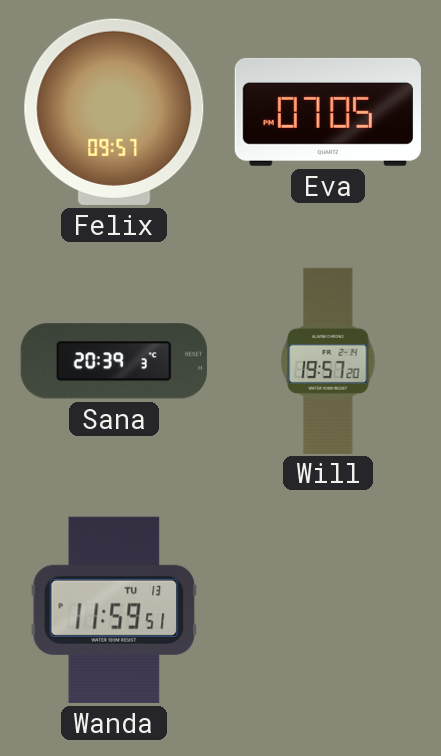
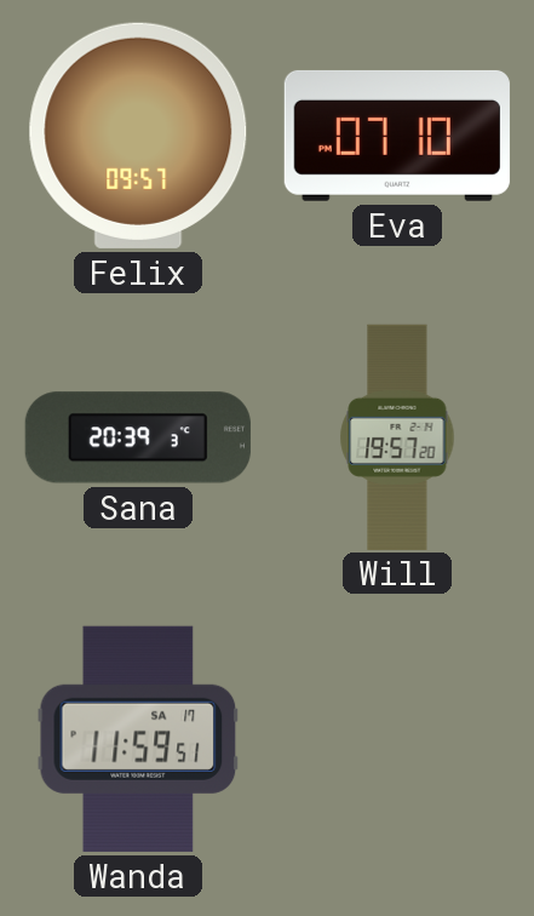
Eva: 07:05 -> 07:10 (397, 136)
Wanda date: TU 13 -> SA 17 (138, 739)
